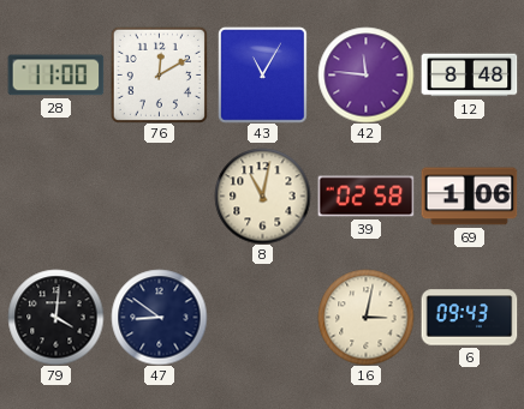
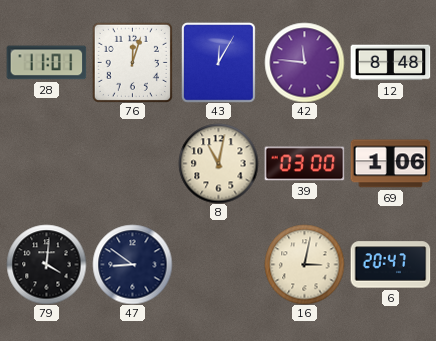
28: 11:00 -> 11:01 (46, 63)
76: 12:10 -> 12:03 (132, 62)
43: 11:05 -> 12:05 (219, 63)
39: 02:58 -> 03:00 (304, 164)
6: 09:43 -> 20:47 (390, 265)
